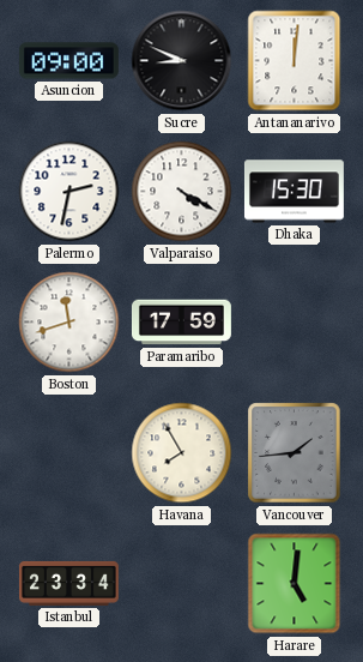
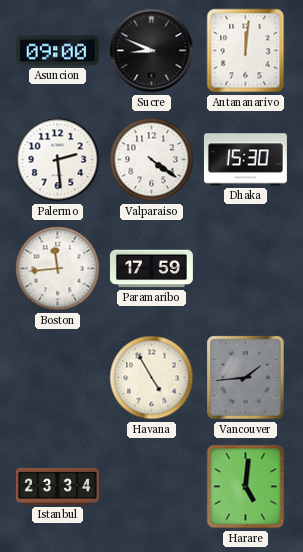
Palermo: 2:32 -> 2:29 (58, 160)
Valparaiso: 4:20 -> 4:21 (152, 160)
Boston: 11:42 -> 11:44 (58, 269)
Havana: 7:55 -> 4:55 (152, 378)
